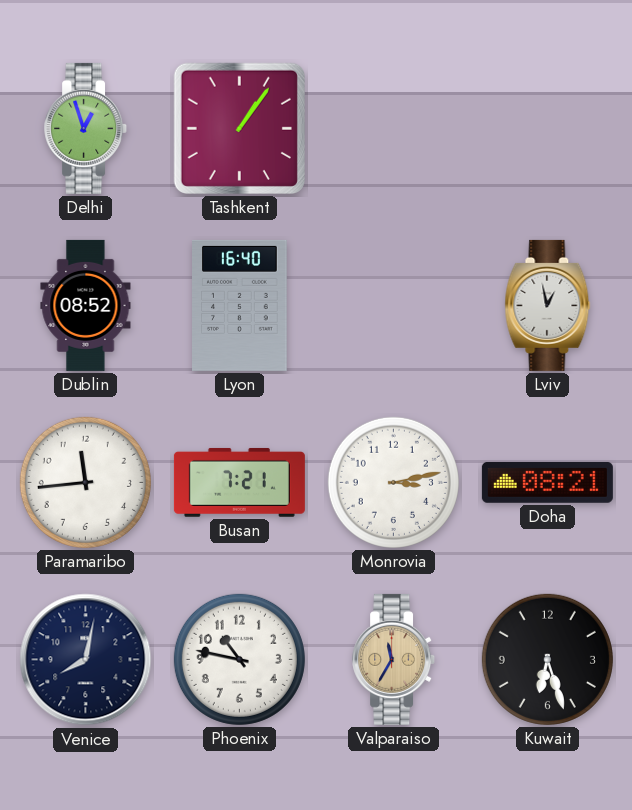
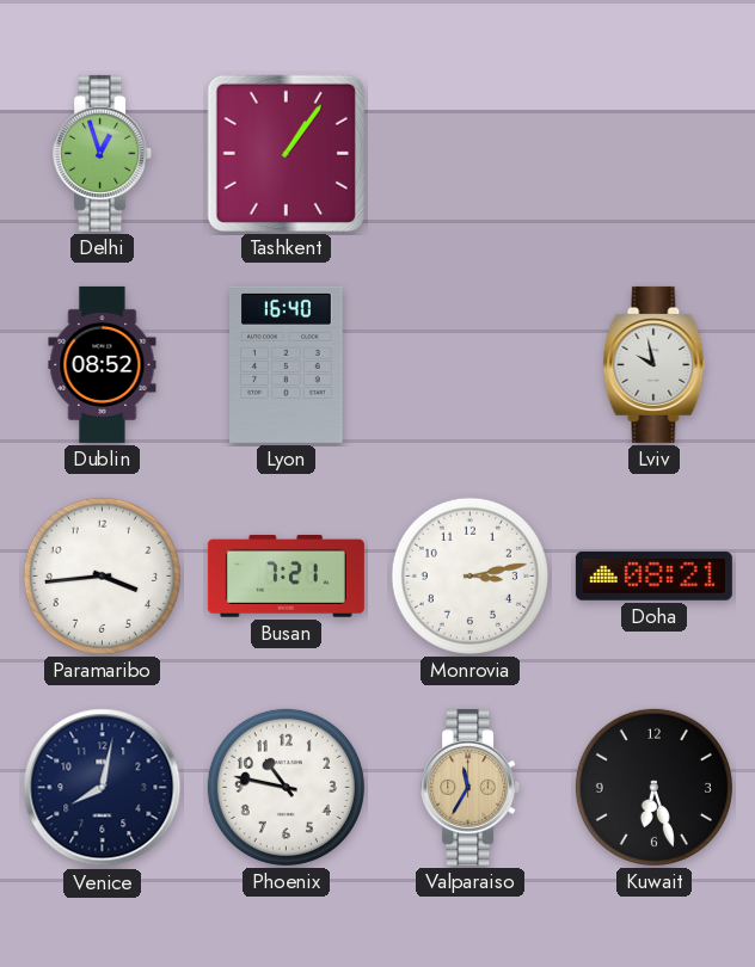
Lviv: 12:58 -> 9:58 (655, 364)
Paramaribo: 11:44 -> 3:44 (102, 575)
